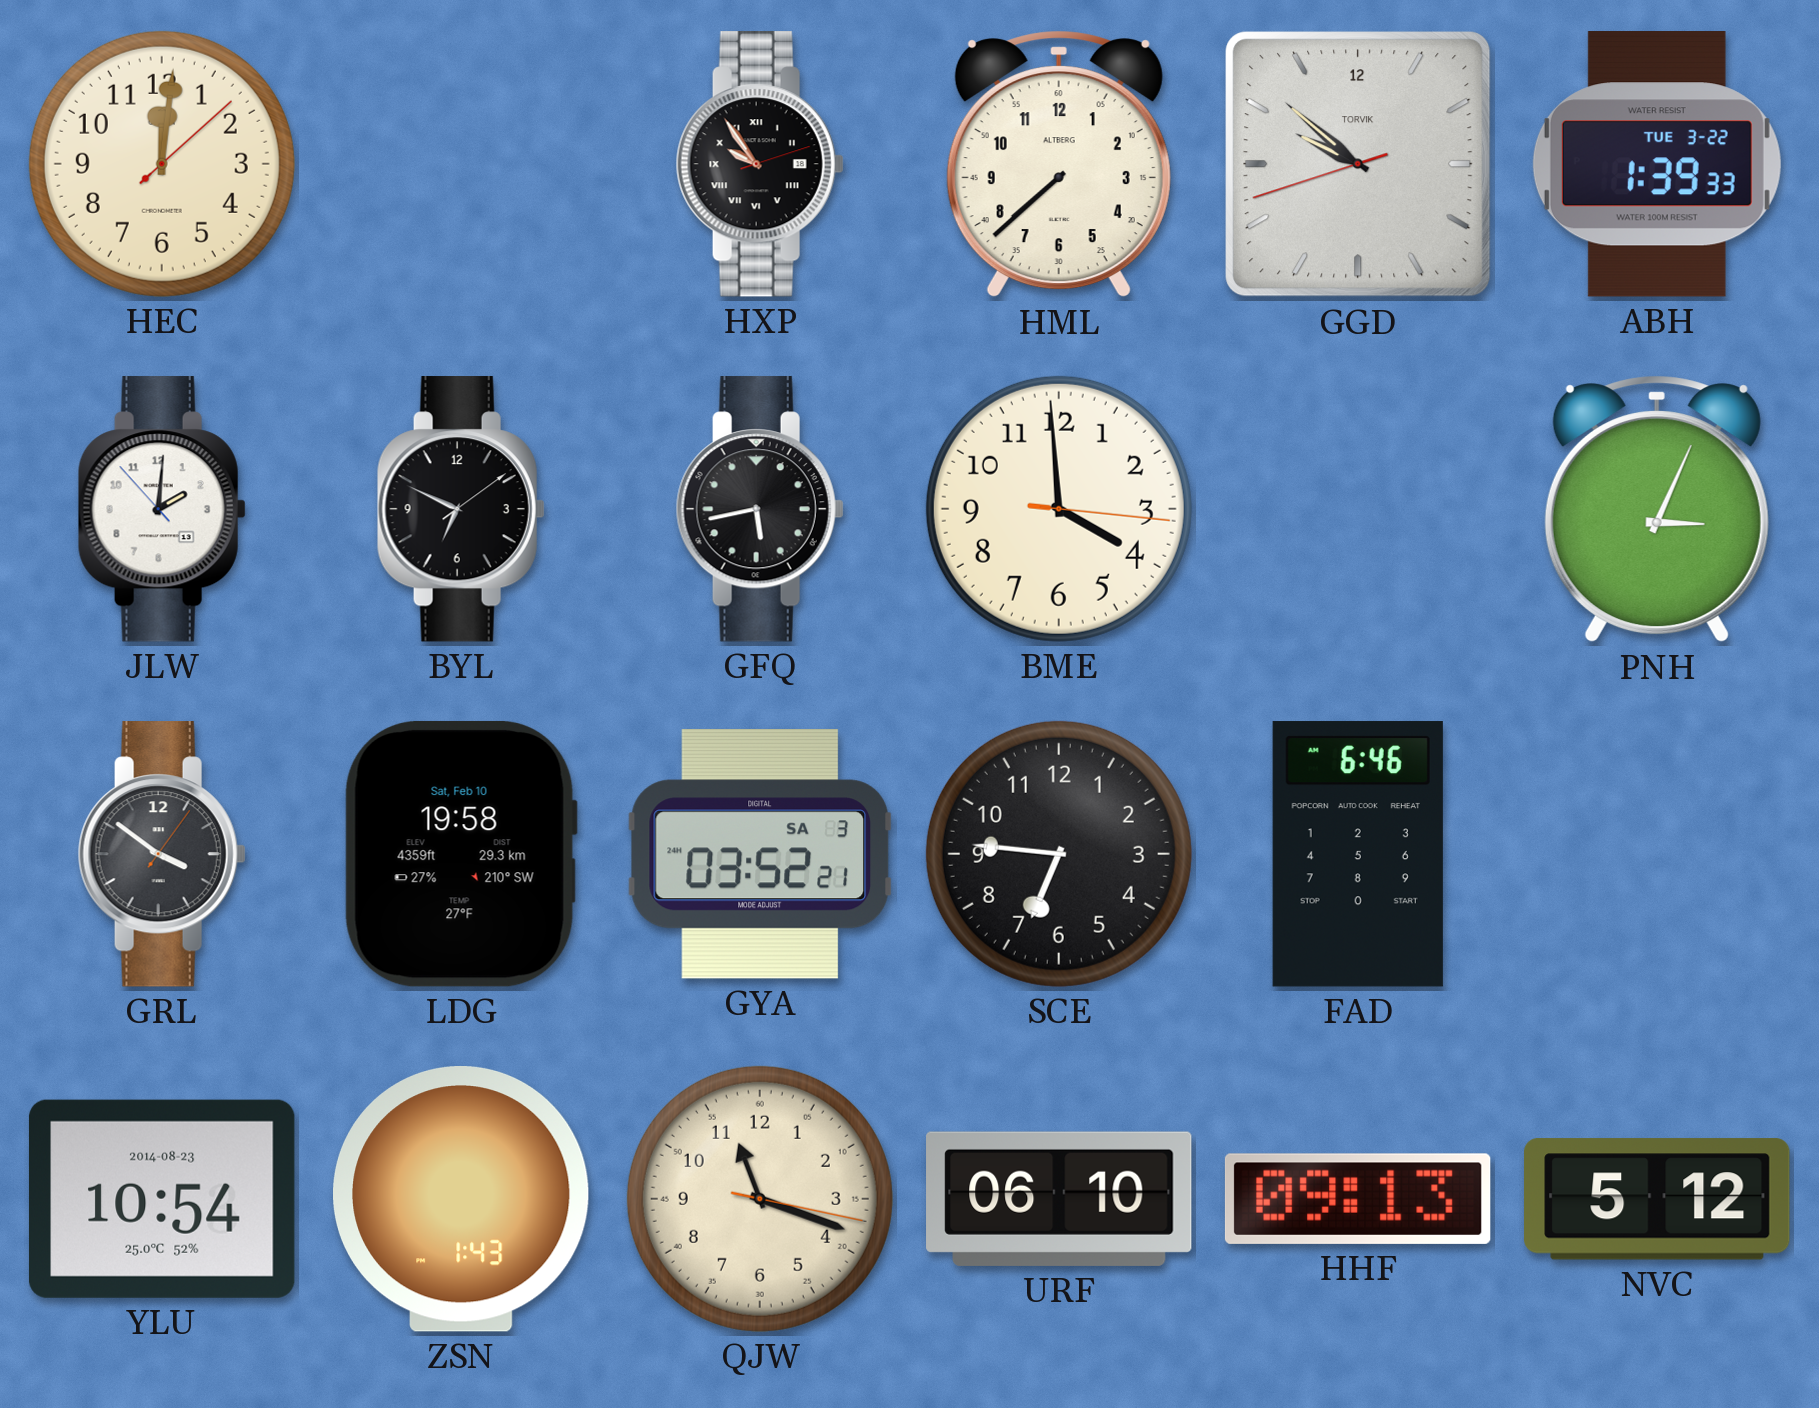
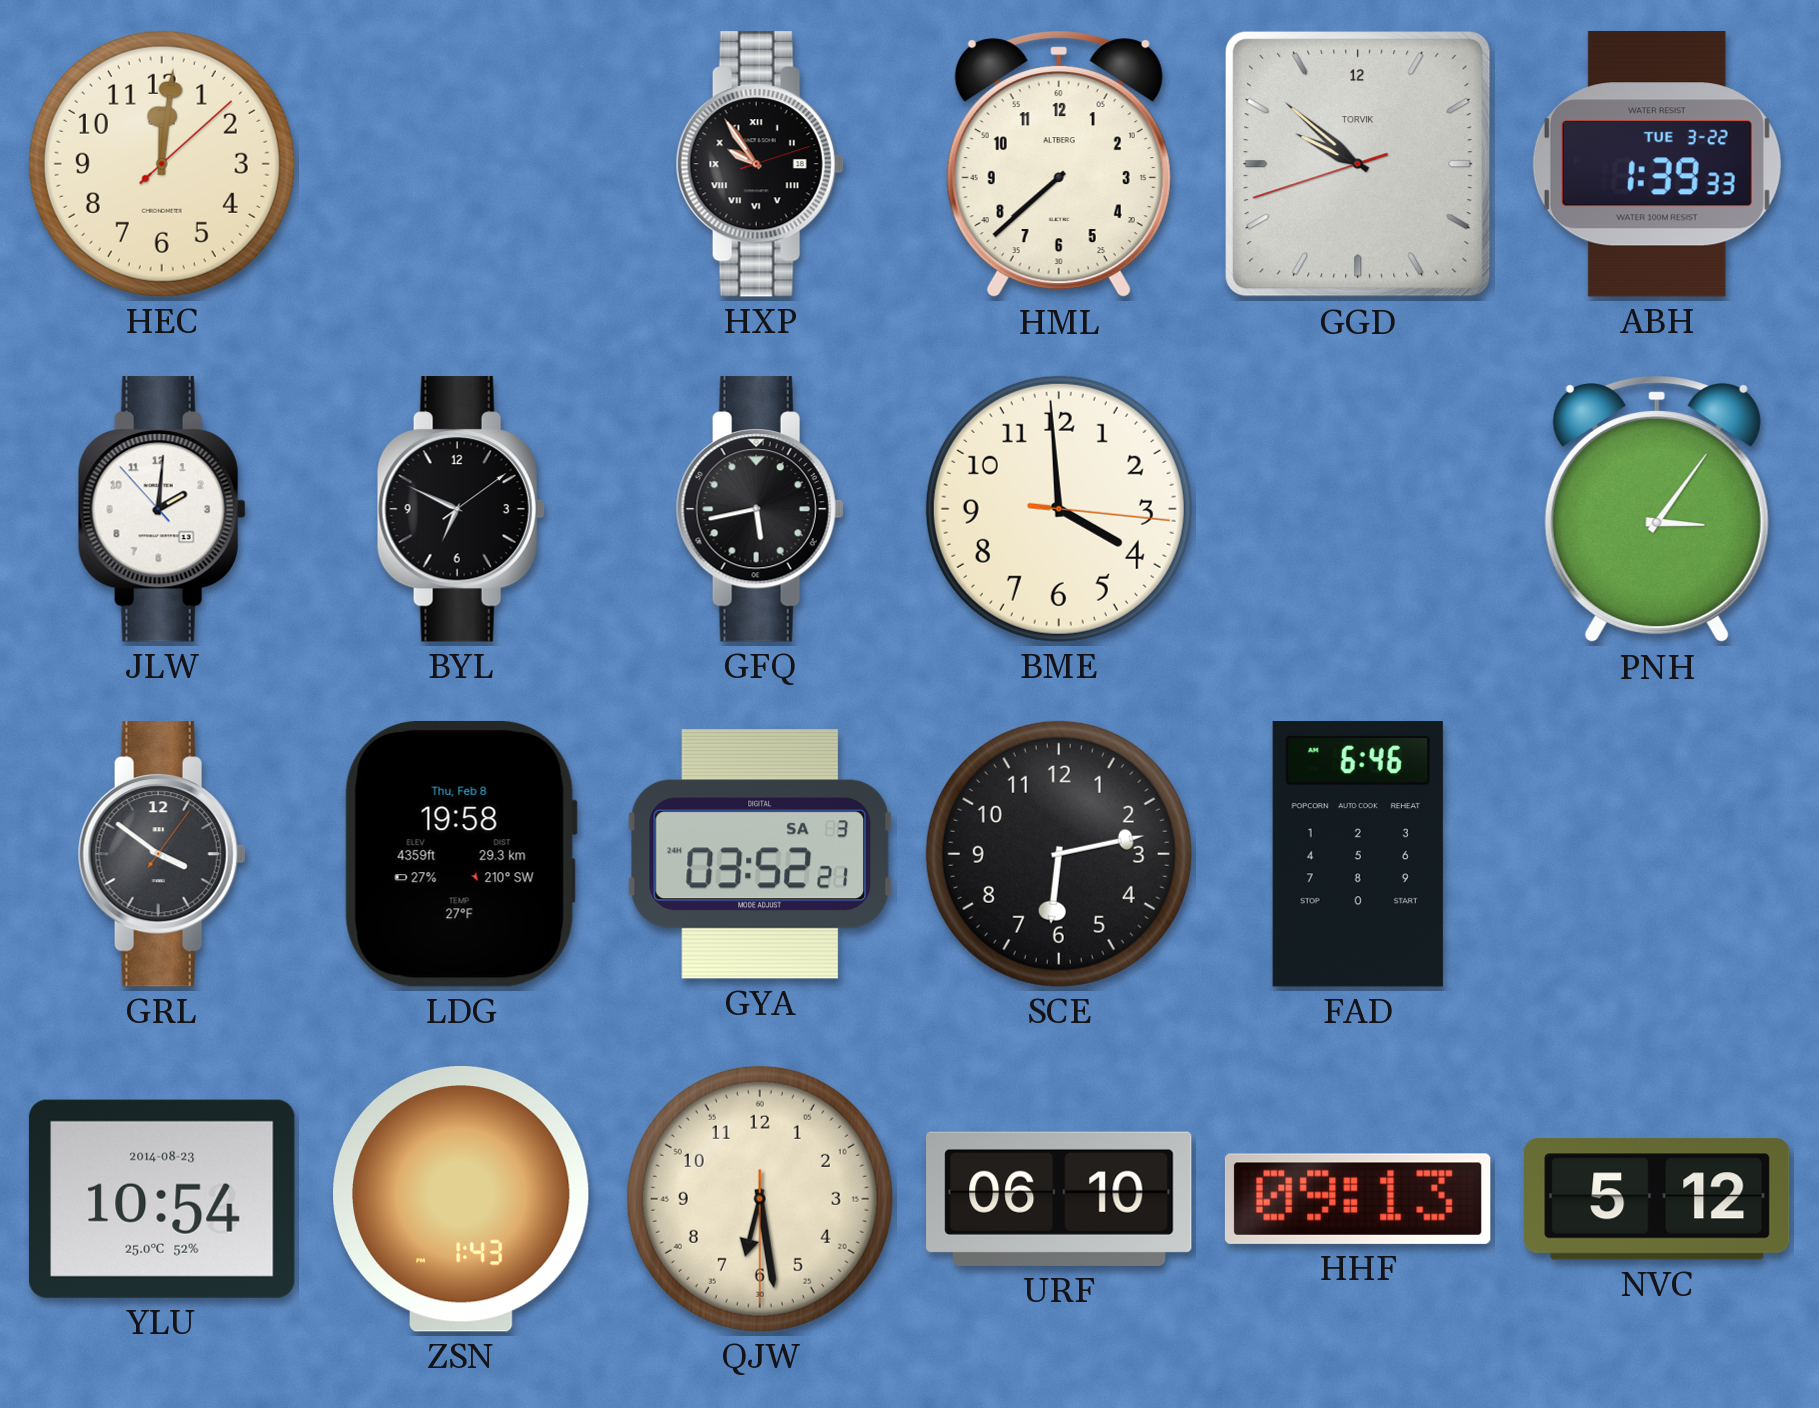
PNH: 3:04 -> 3:06 (1657, 509)
LDG date: Sat, Feb 10 -> Thu, Feb 8 (461, 854)
SCE: 6:46 -> 6:13 (1059, 854)
QJW: 11:18 -> 6:28 (760, 1199)
